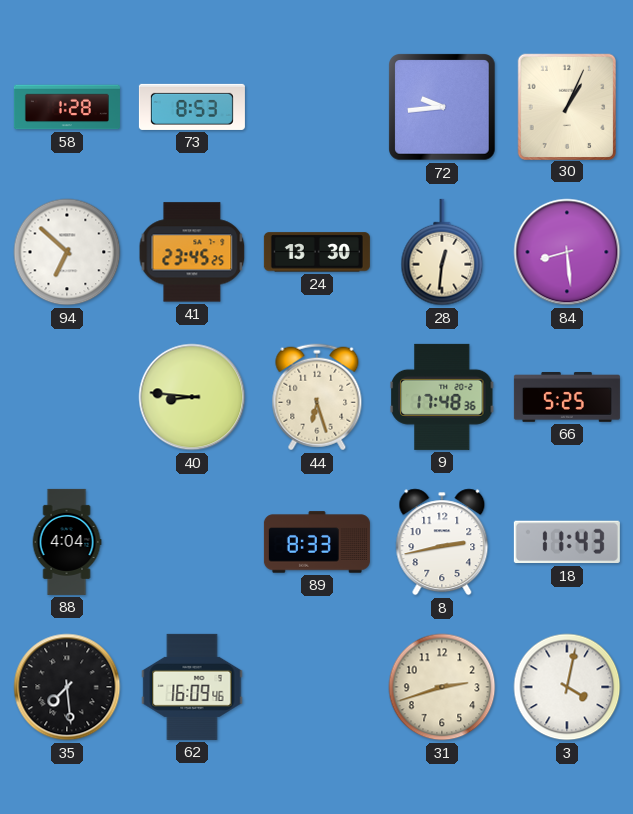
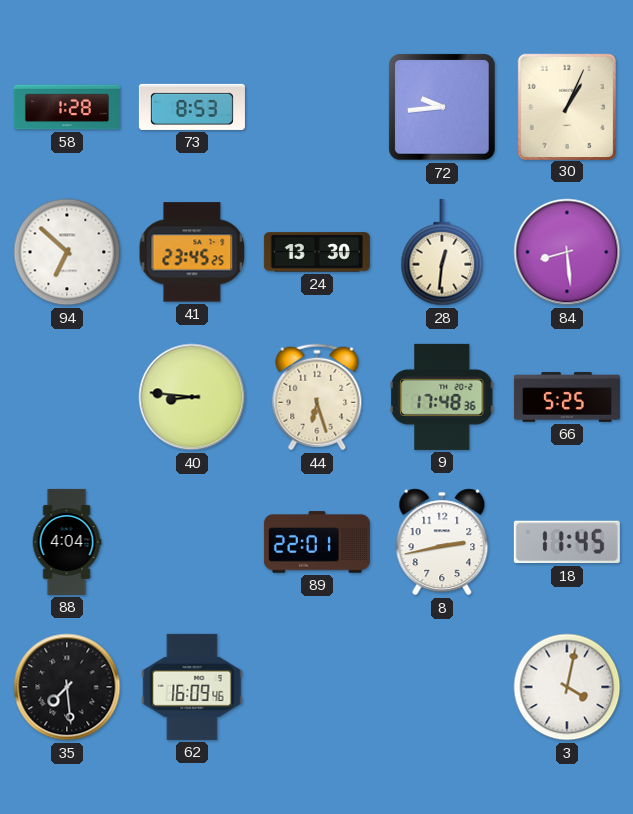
89: 8:33 -> 22:01 (317, 542)
18: 11:43 -> 11:45 (567, 542)
31: 2:42 -> none (442, 687)
